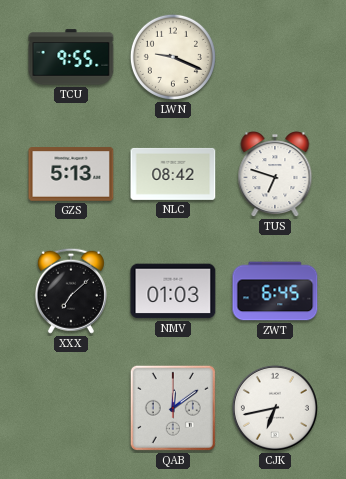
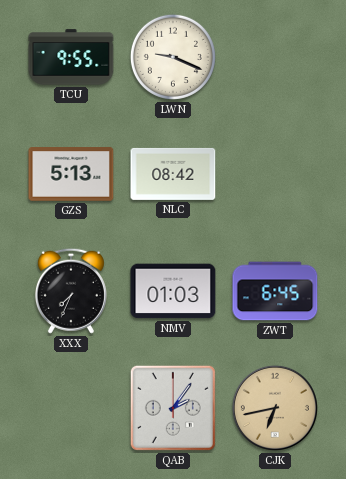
TUS: 6:48 -> none (275, 175)
XXX: 7:08 -> 7:34 (71, 291)
QAB: 12:09 -> 2:06 (173, 408)
CJK dial: white -> champagne (275, 408)
